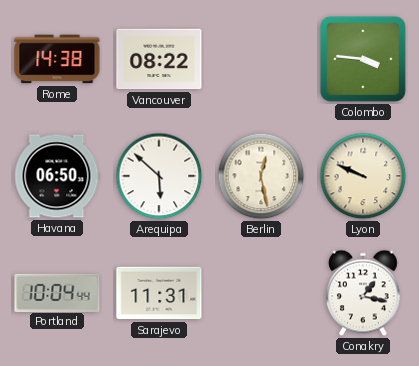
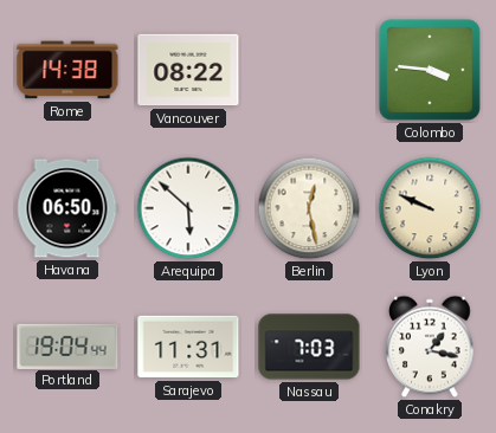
Portland: 10:04 -> 19:04 (67, 345)
Nassau: none -> 7:03 (309, 347)
